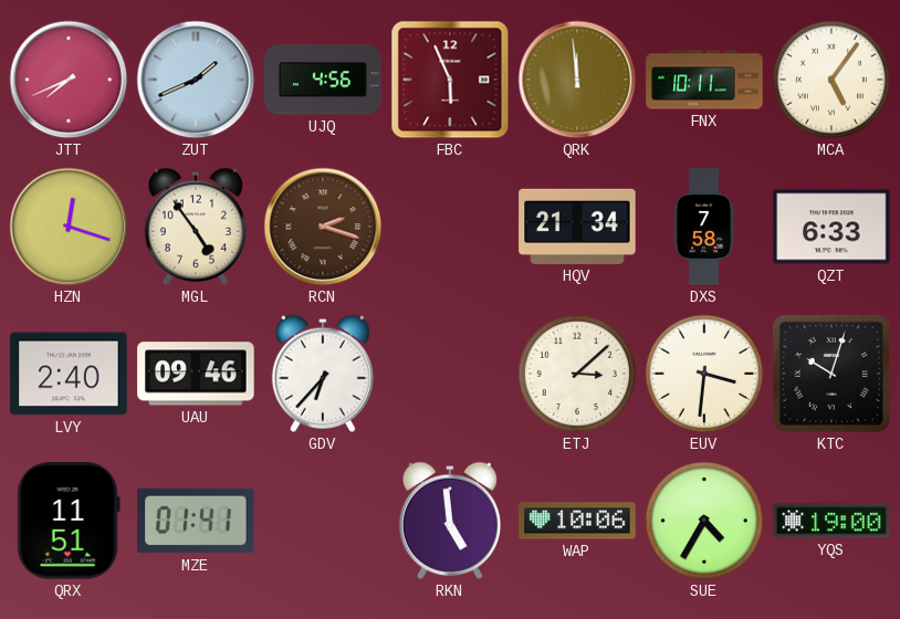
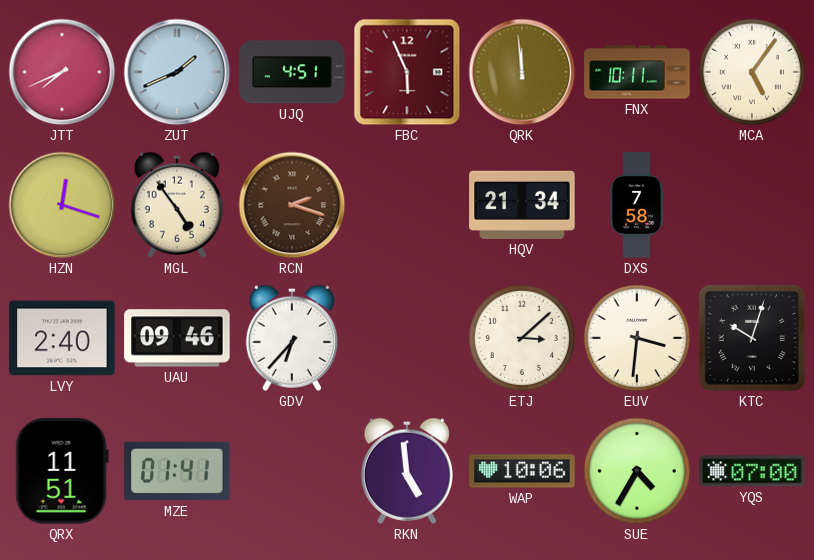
UJQ: 4:56 -> 4:51 (292, 72)
QZT: 6:33 -> none (831, 227)
YQS: 19:00 -> 07:00 (752, 471)
